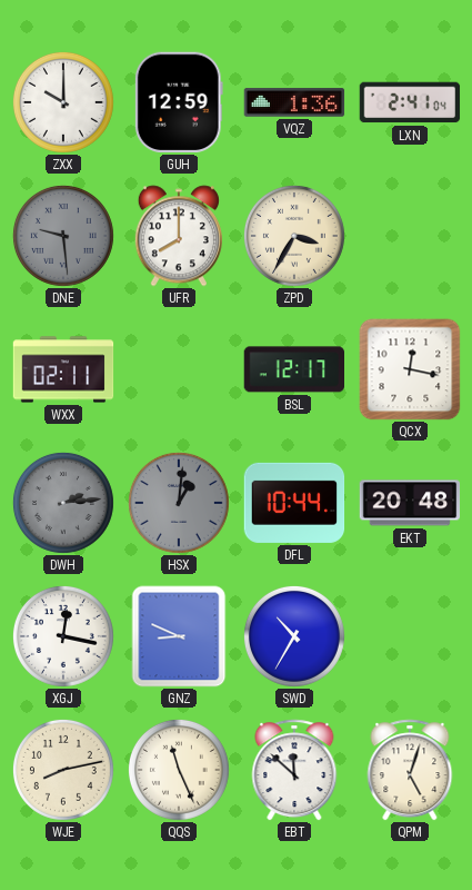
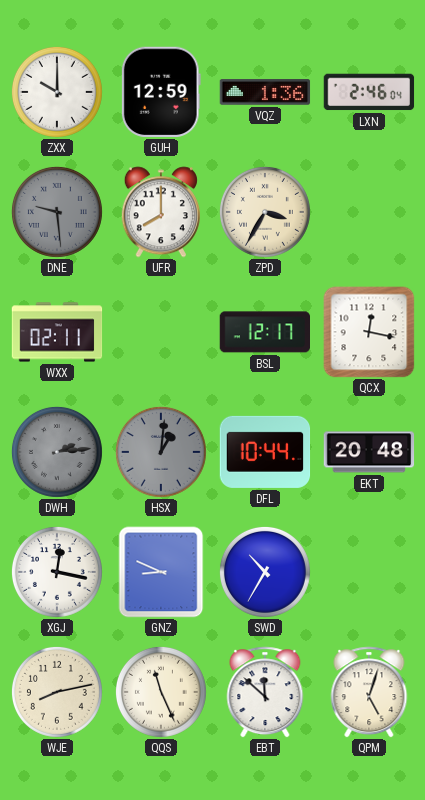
LXN: 2:41 -> 2:46 (369, 92)
